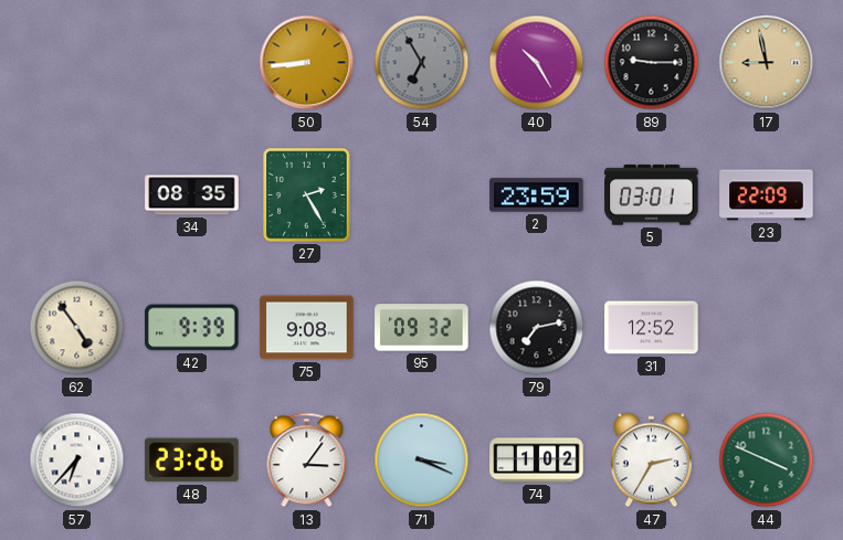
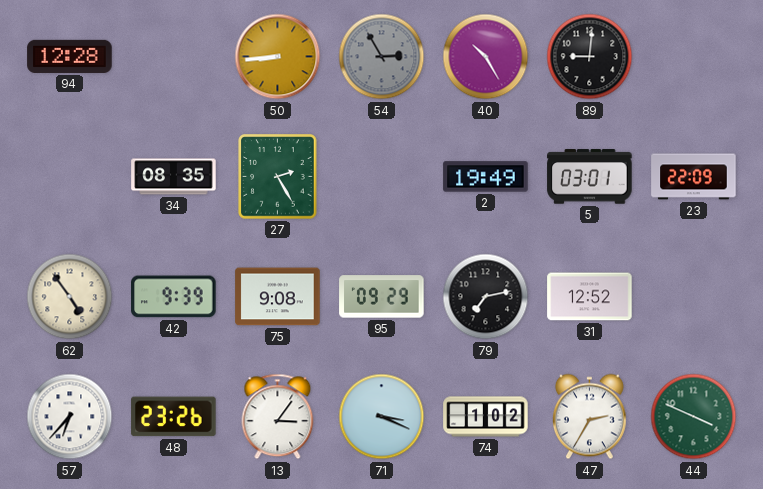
94: none -> 12:28 (70, 56)
54: 6:55 -> 2:55 (382, 57)
89: 9:15 -> 9:01 (590, 57)
17: 8:58 -> none (767, 63)
2: 23:59 -> 19:49 (486, 177)
95: 09:32 -> 09:29 (382, 297)
